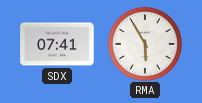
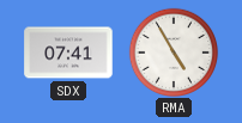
RMA: 5:55 -> 4:55 (173, 51)
